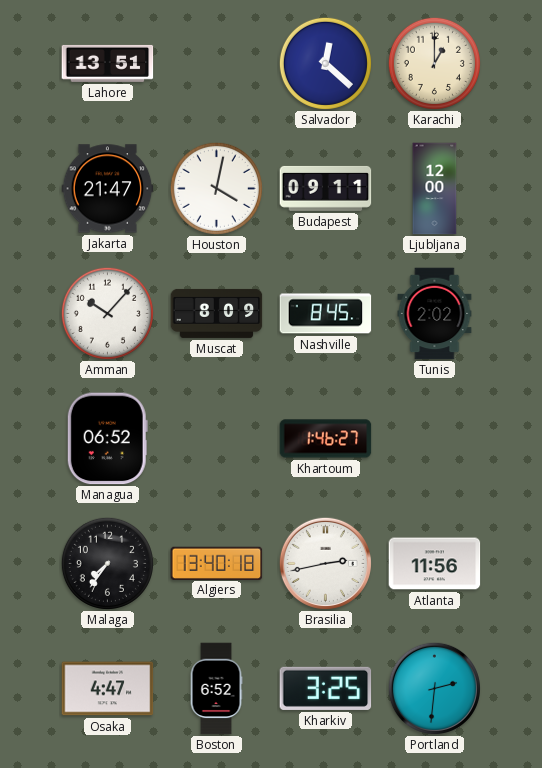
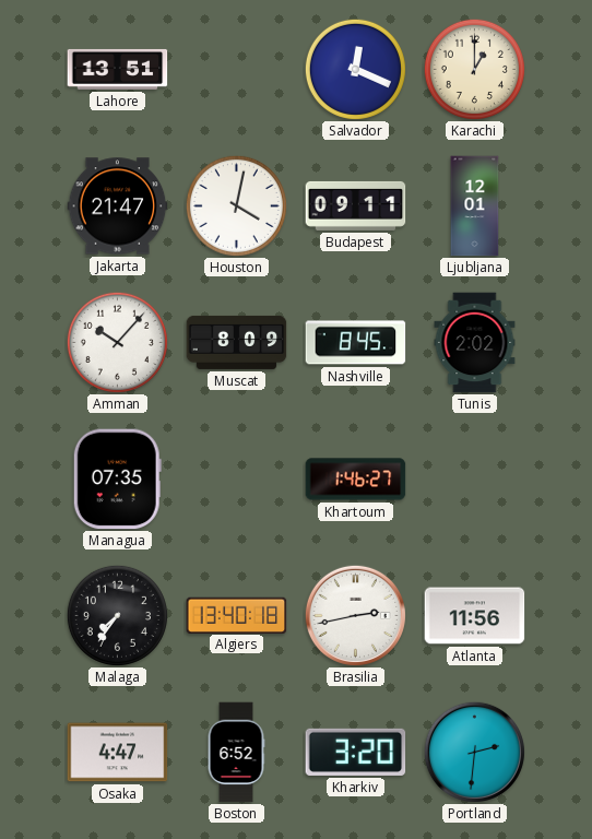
Salvador: 12:22 -> 12:19 (355, 69)
Ljubljana: 12:00 -> 12:01 (475, 206)
Managua: 06:52 -> 07:35 (117, 480)
Kharkiv: 3:25 -> 3:20 (356, 752)
